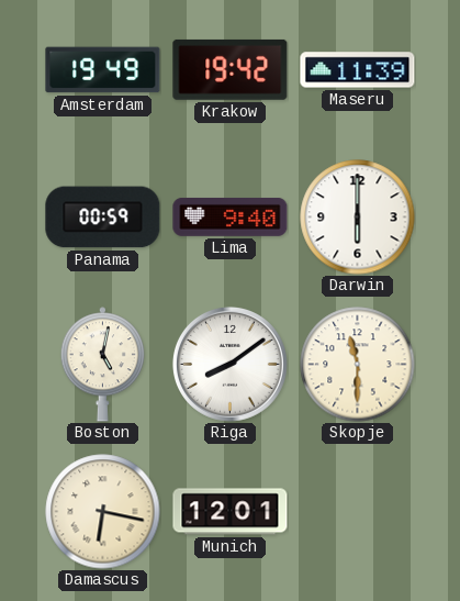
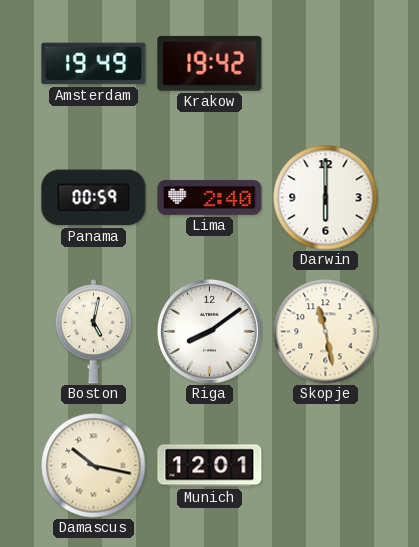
Maseru: 11:39 -> none (358, 70)
Lima: 9:40 -> 2:40 (210, 197)
Skopje: 11:30 -> 11:28 (326, 332)
Damascus: 6:17 -> 10:17 (94, 466)
